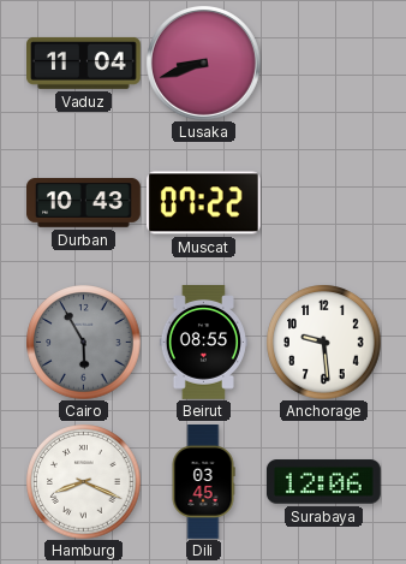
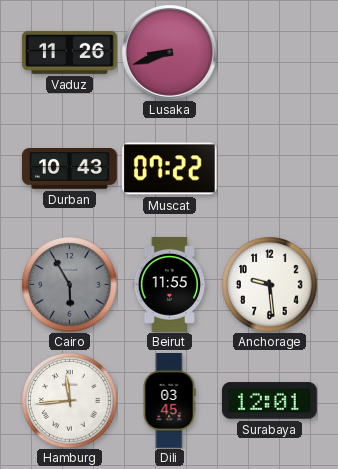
Vaduz: 11:04 -> 11:26 (70, 52)
Beirut: 08:55 -> 11:55 (169, 285)
Hamburg: 8:19 -> 11:44 (69, 400)
Surabaya: 12:06 -> 12:01 (269, 401)
